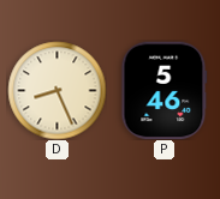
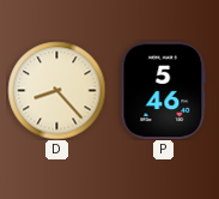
D: 8:26 -> 8:23 (56, 90)
